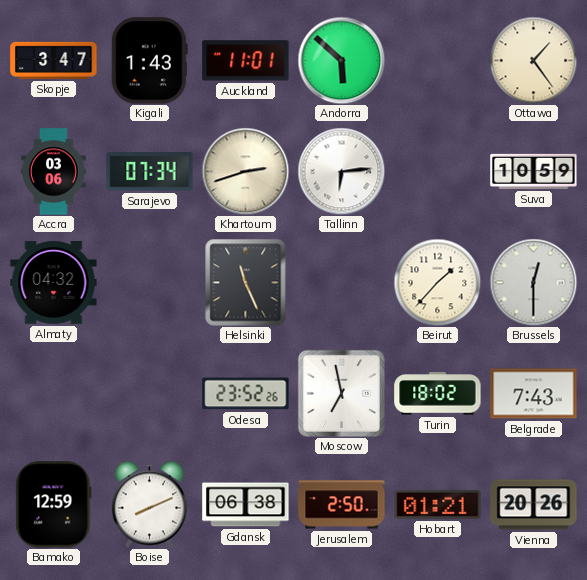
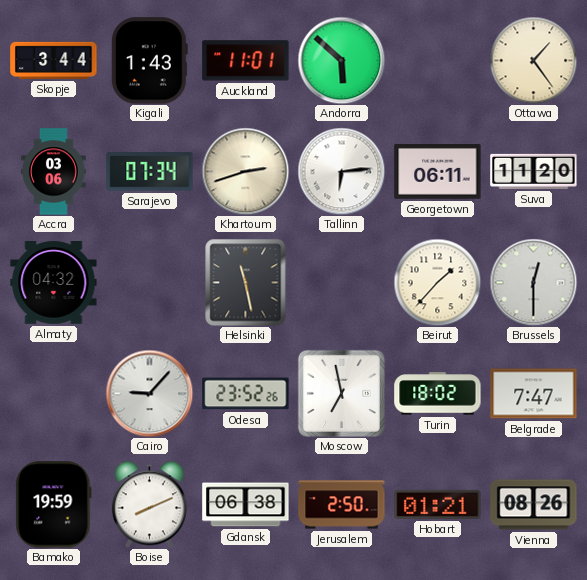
Skopje: 3:47 -> 3:44 (54, 60)
Georgetown: none -> 06:11 (438, 172)
Suva: 10:59 -> 11:20 (534, 171)
Helsinki: 11:26 -> 11:28 (246, 282)
Cairo: none -> 9:07 (149, 393)
Belgrade: 7:43 -> 7:47 (534, 394)
Bamako: 12:59 -> 19:59 (54, 505)
Vienna: 20:26 -> 08:26 (534, 505)
